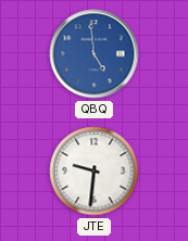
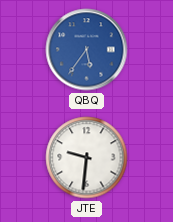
QBQ: 4:59 -> 5:36 (87, 50)
